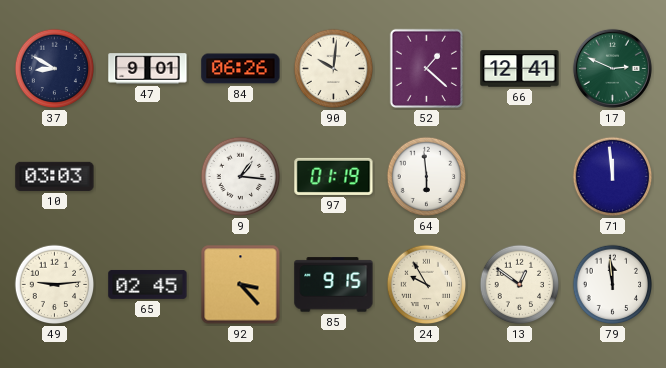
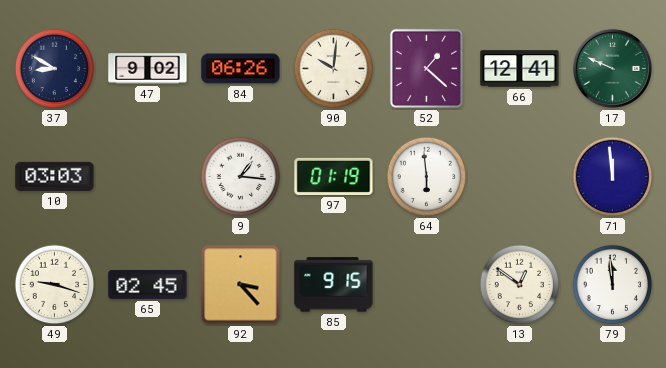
47: 9:01 -> 9:02 (148, 69)
17: 2:49 -> 9:49 (612, 68)
49: 9:14 -> 9:18 (55, 285)
24: 9:55 -> none (427, 285)
